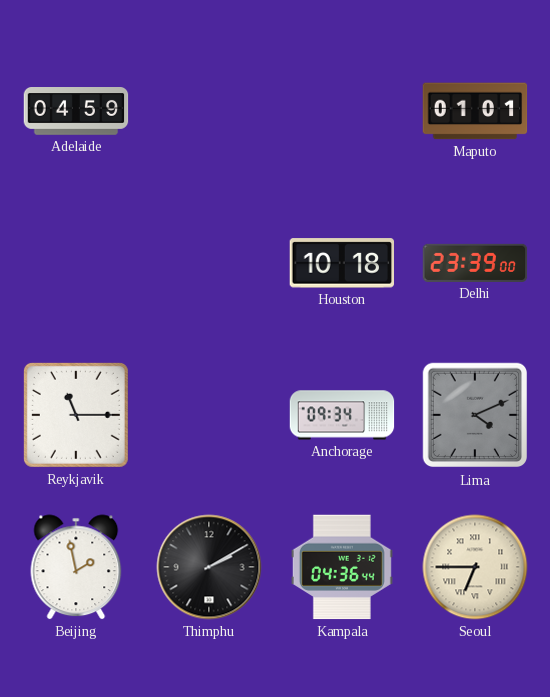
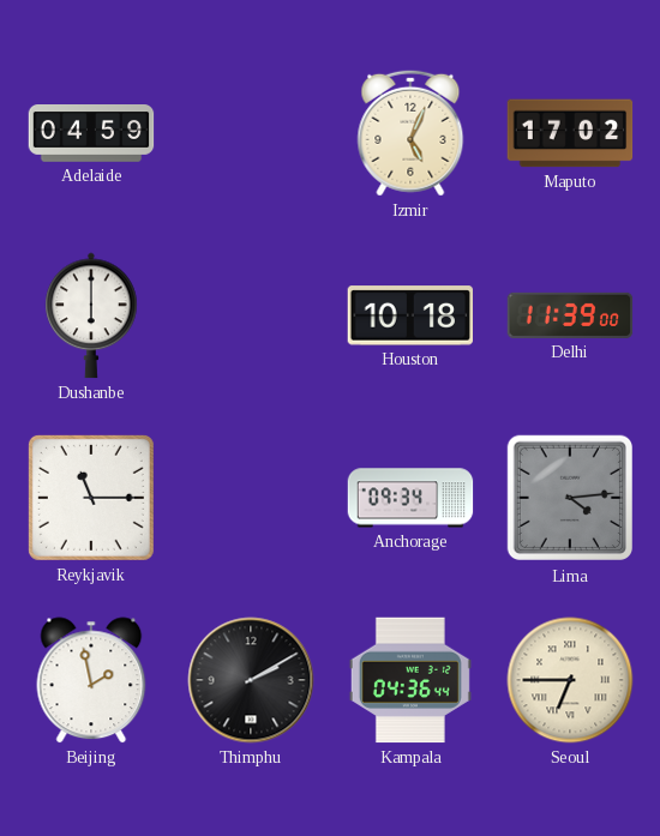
Izmir: none -> 5:04 (410, 133)
Maputo: 01:01 -> 17:02 (570, 133)
Dushanbe: none -> 6:00 (91, 315)
Delhi: 23:39 -> 11:39 (570, 315)
Lima: 4:11 -> 4:14 (570, 498)
